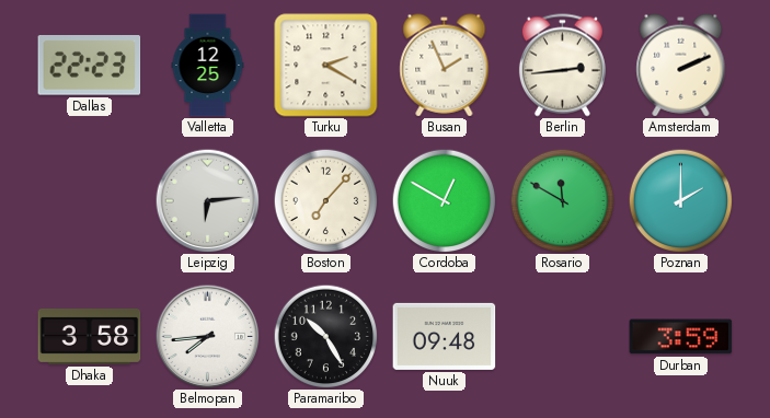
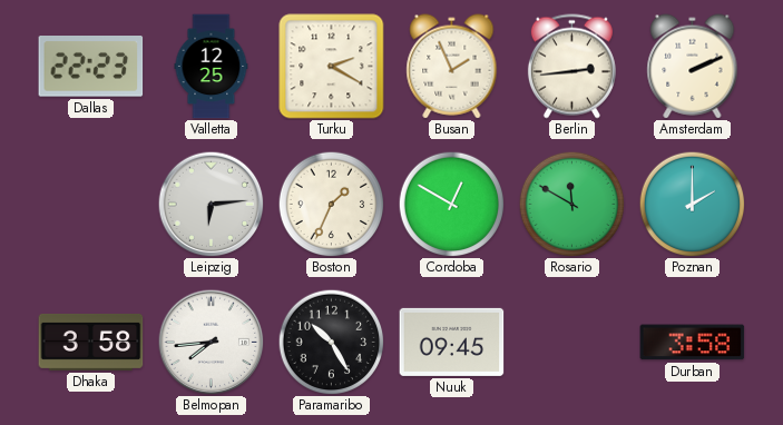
Boston: 7:07 -> 1:34 (331, 204)
Nuuk: 09:48 -> 09:45 (452, 342)
Durban: 3:59 -> 3:58 (693, 343)
